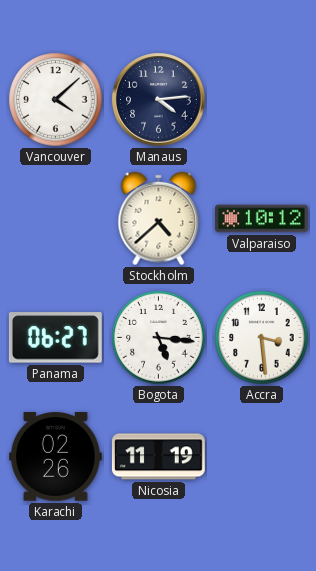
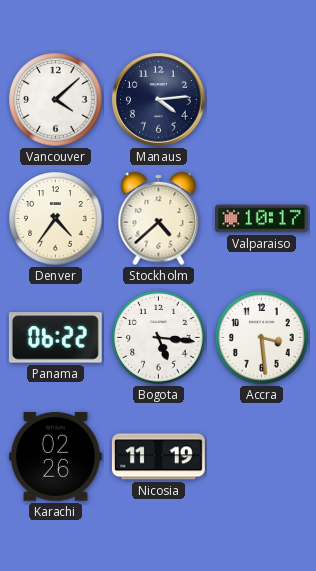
Denver: none -> 4:36 (56, 219)
Valparaiso: 10:12 -> 10:17 (262, 219)
Panama: 06:27 -> 06:22 (55, 338)
